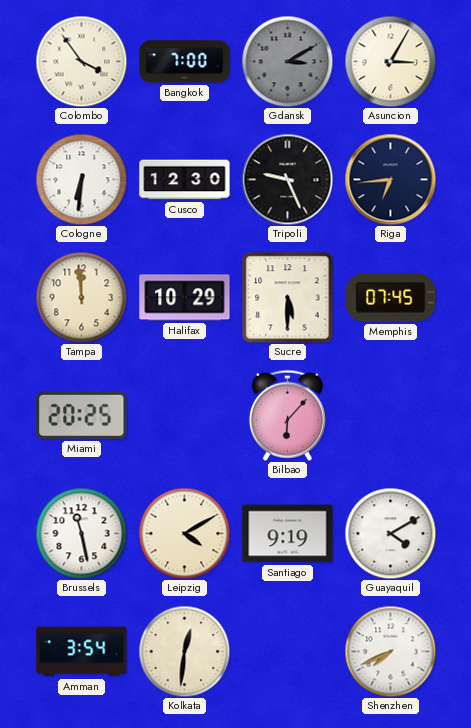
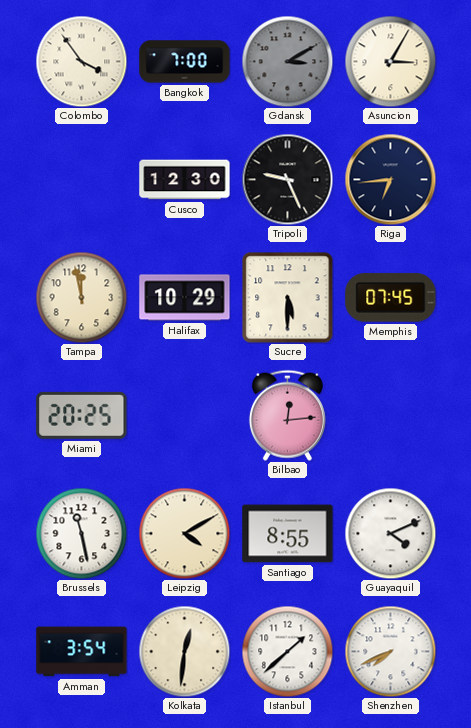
Cologne: 6:31 -> none (81, 179)
Tampa: 11:59 -> 11:58 (81, 297)
Bilbao: 6:07 -> 12:14 (287, 415)
Santiago: 9:19 -> 8:55 (288, 534)
Guayaquil: 4:10 -> 4:11 (390, 533)
Istanbul: none -> 1:38 (287, 651)
